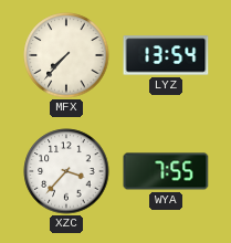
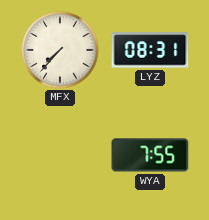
LYZ: 13:54 -> 08:31 (150, 50)
XZC: 3:37 -> none (66, 171)
